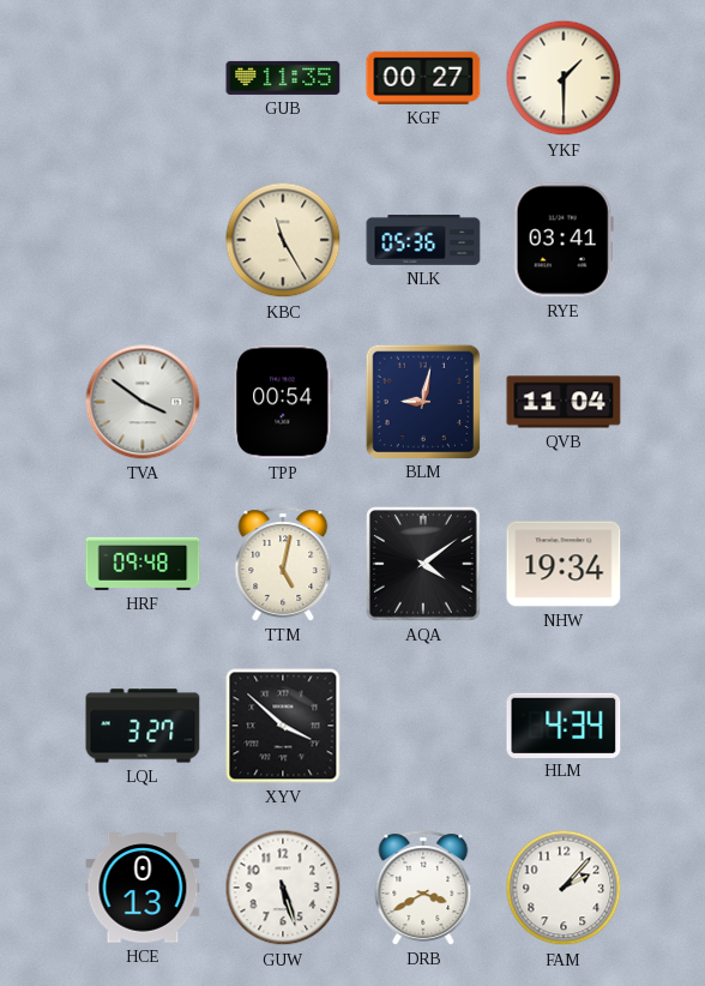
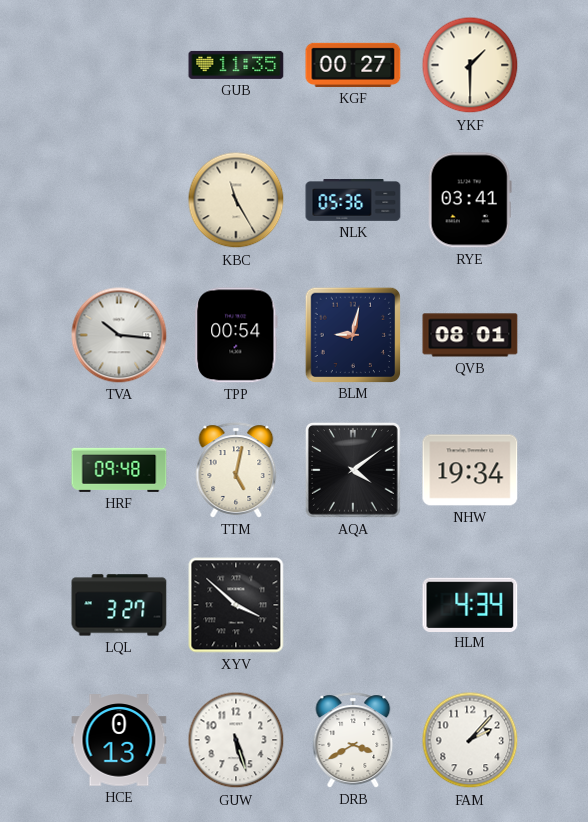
TVA: 3:51 -> 10:16 (119, 335)
QVB: 11:04 -> 08:01 (470, 335)
